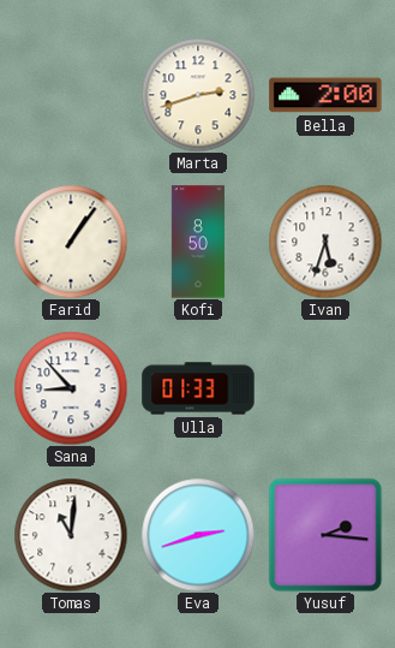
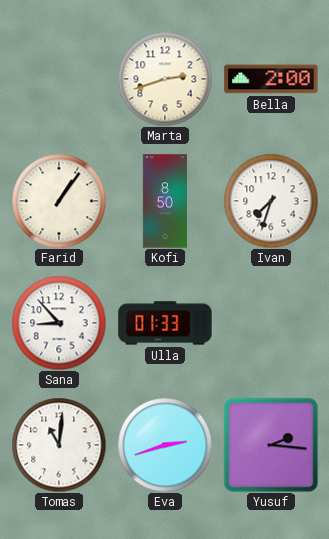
Ivan: 5:33 -> 7:33 (271, 201)
